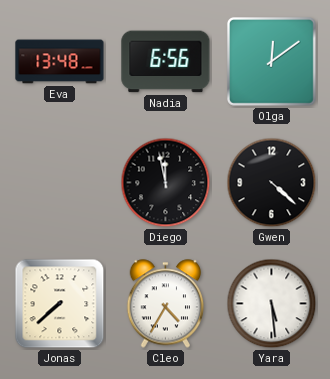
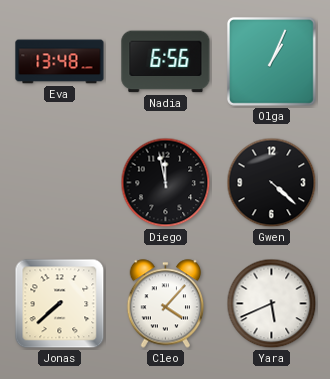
Olga: 12:09 -> 1:04 (271, 61)
Cleo: 4:35 -> 4:07 (166, 304)
Yara: 5:29 -> 5:41 (272, 304)
